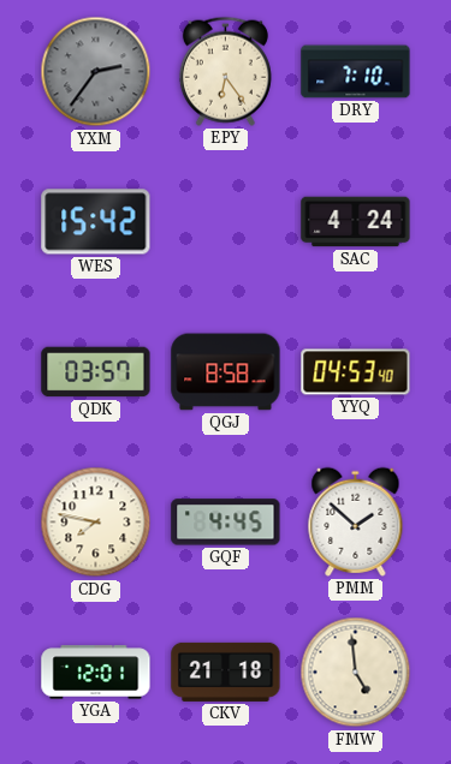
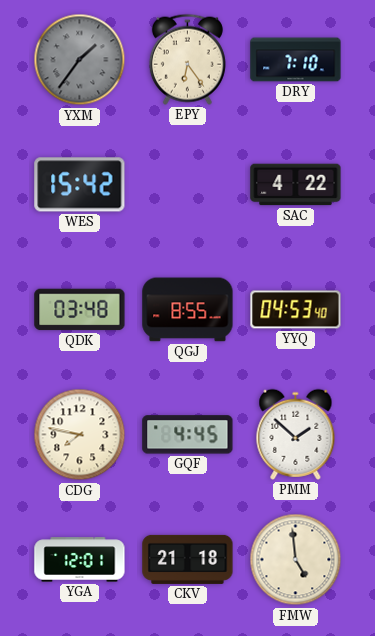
YXM: 2:36 -> 1:36 (80, 60)
SAC: 4:24 -> 4:22 (296, 185)
QDK: 03:57 -> 03:48 (80, 310)
QGJ: 8:58 -> 8:55 (188, 310)
